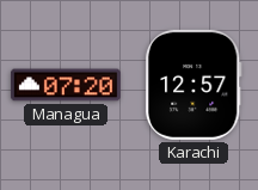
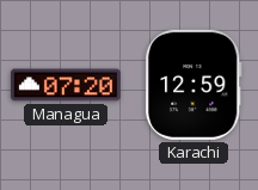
Karachi: 12:57 -> 12:59 (193, 85)
